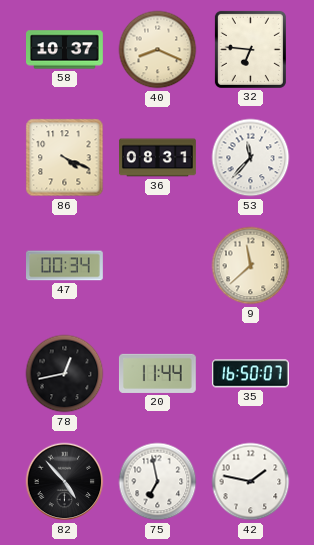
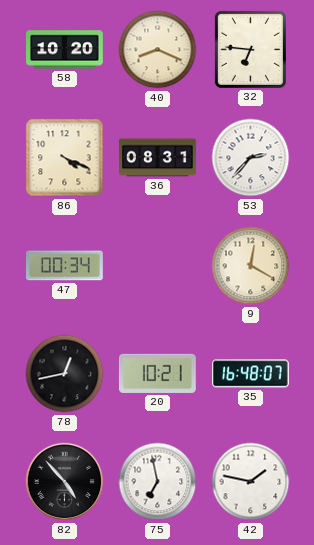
58: 10:37 -> 10:20 (65, 50)
53: 11:37 -> 2:37 (251, 158)
9: 11:38 -> 12:20 (251, 266)
20: 11:44 -> 10:21 (157, 373)
35: 16:50 -> 16:48 (250, 374)
